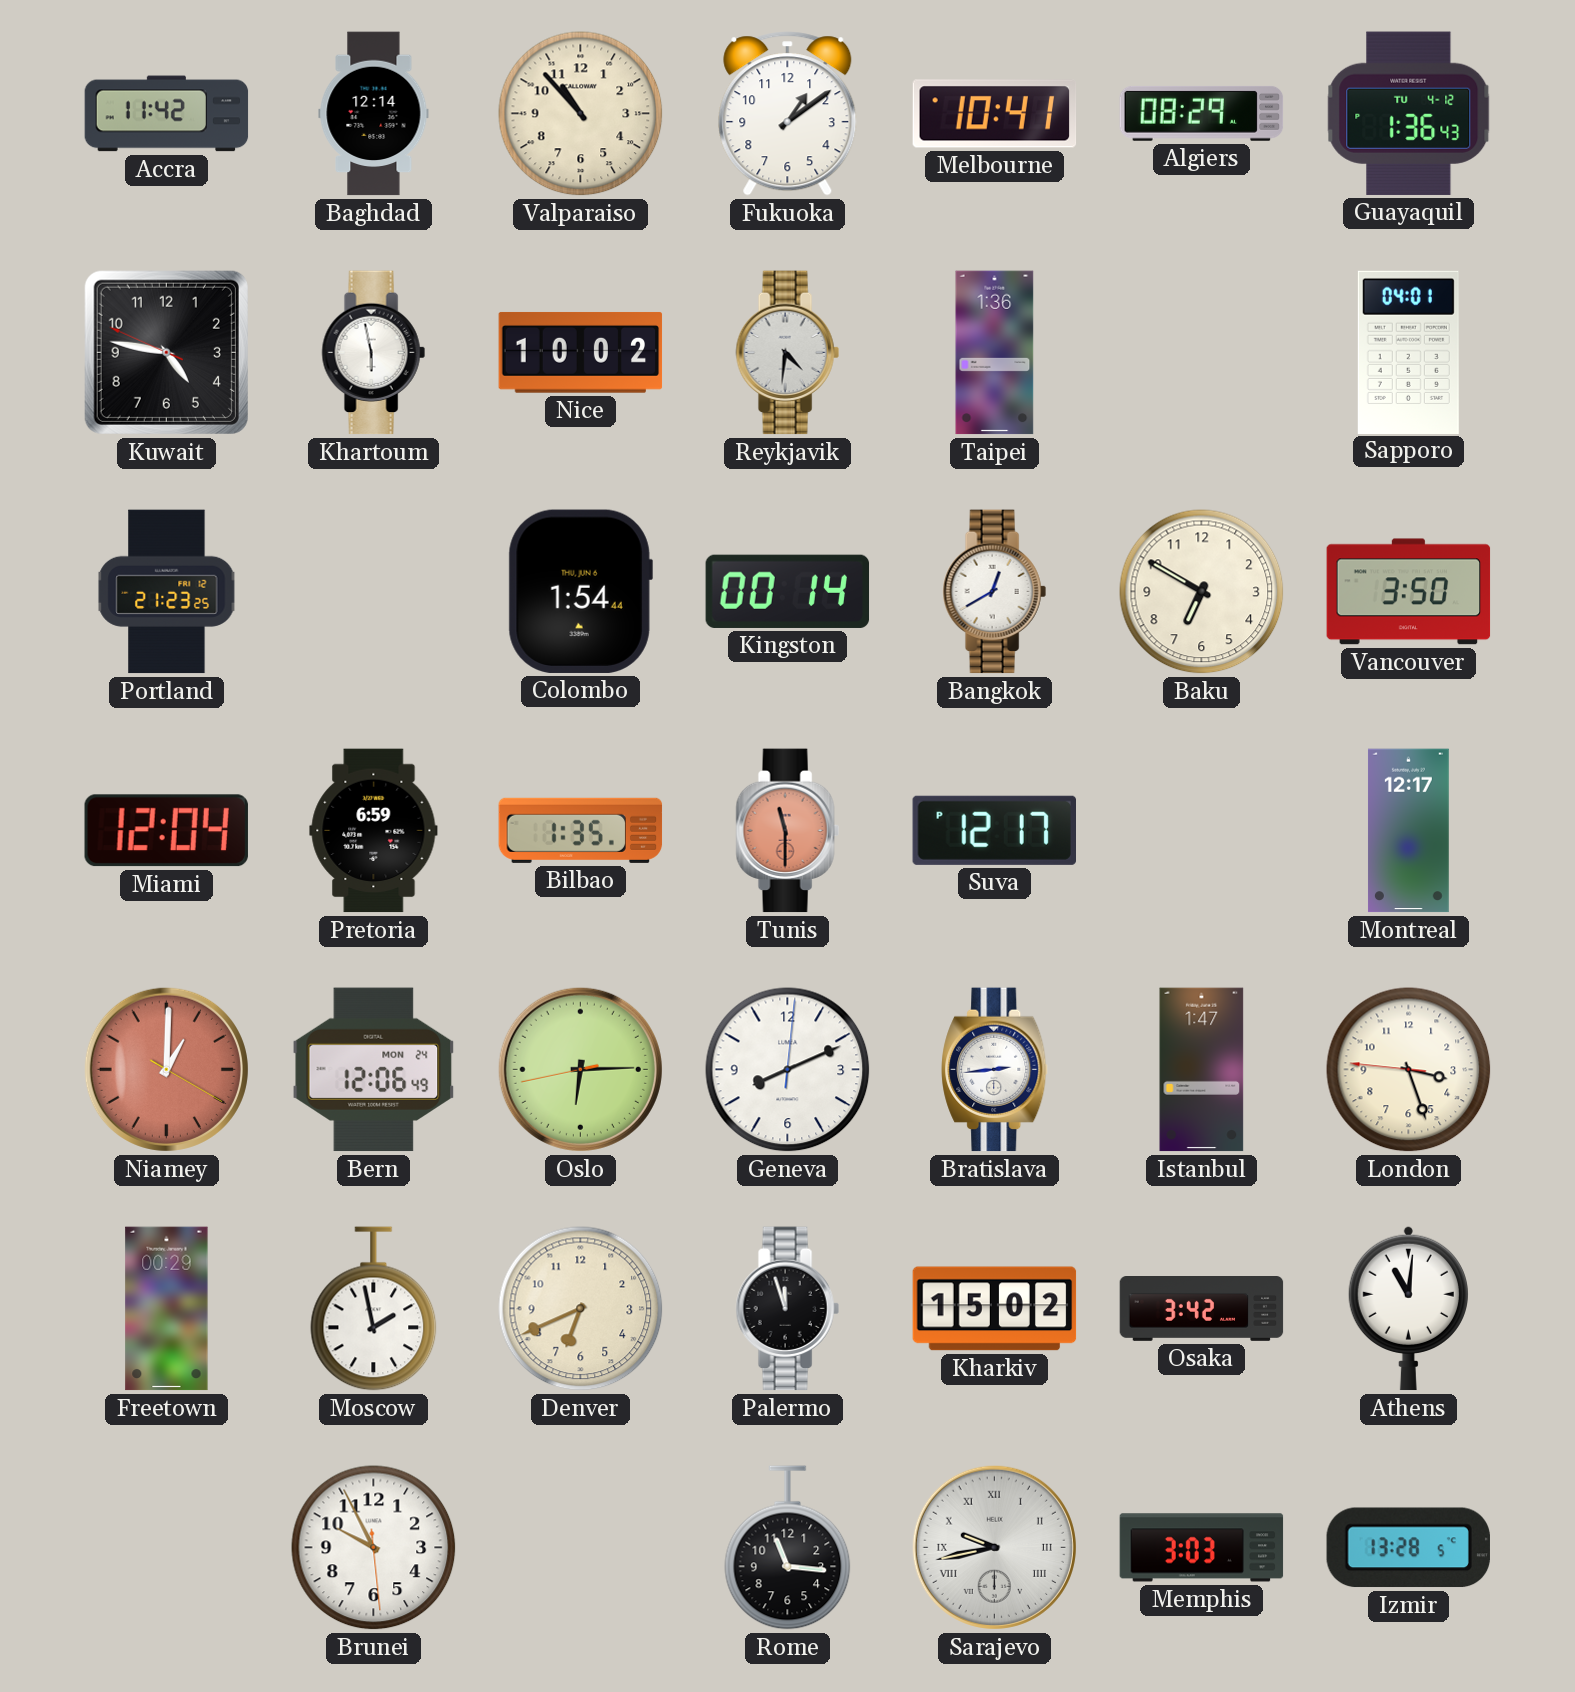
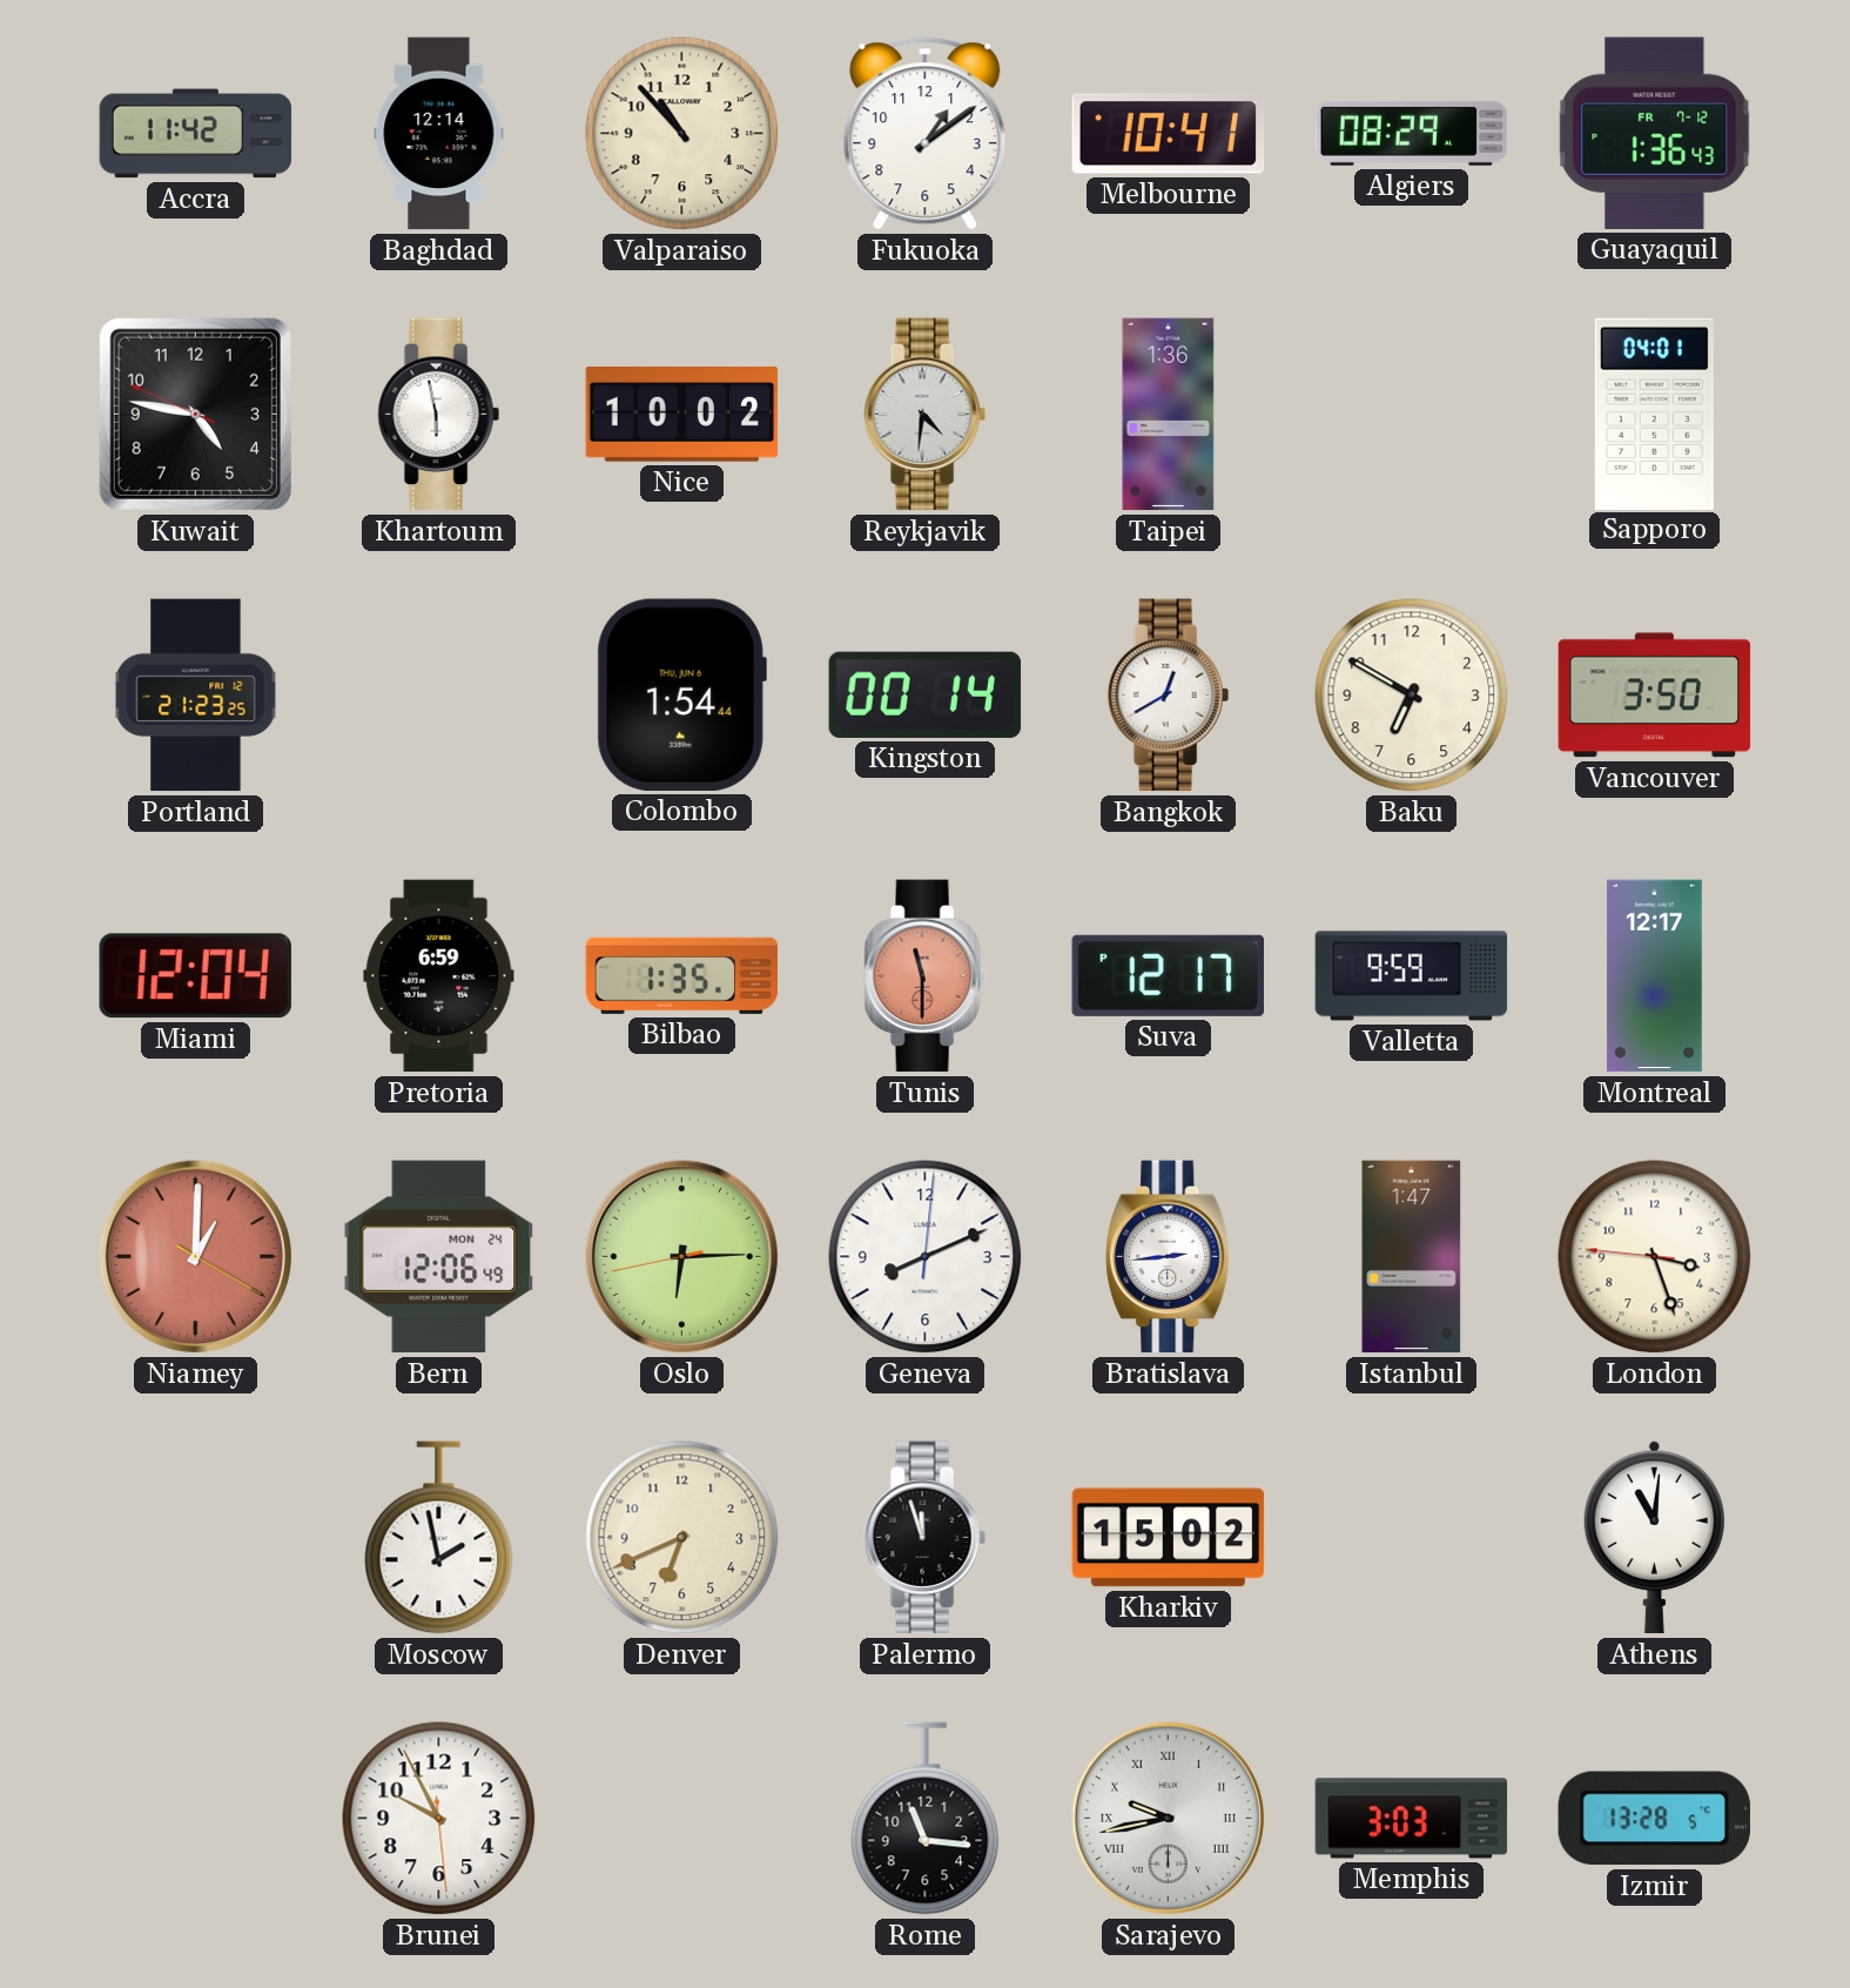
Guayaquil date: TU 4-12 -> FR 7-12 (1655, 133)
Valletta: none -> 9:59 (1412, 976)
Freetown: 00:29 -> none (167, 1309)
Osaka: 3:42 -> none (1202, 1309)
